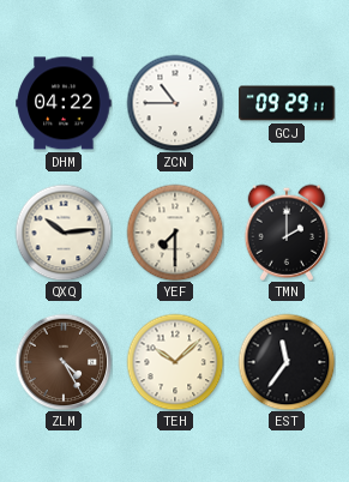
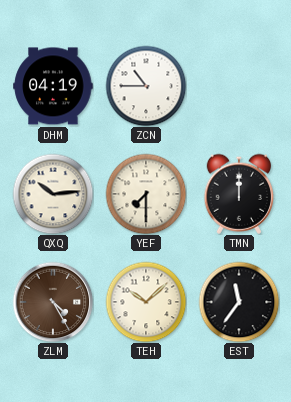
DHM: 04:22 -> 04:19 (53, 86)
GCJ: 09:29 -> none (287, 103)
TMN: 2:00 -> 12:00 (238, 194)
